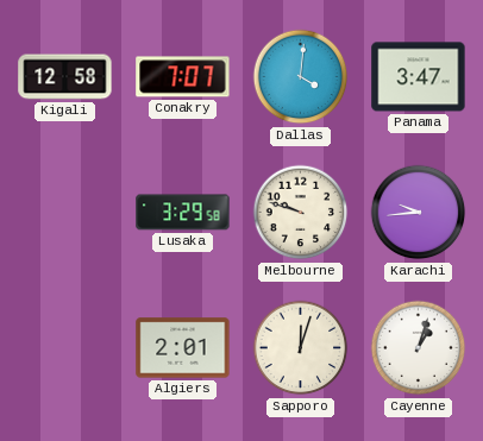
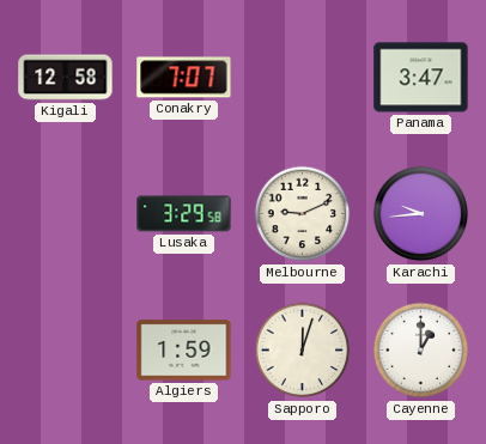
Dallas: 4:01 -> none (301, 77)
Melbourne: 9:48 -> 9:11 (303, 214)
Algiers: 2:01 -> 1:59 (184, 351)
Cayenne: 1:03 -> 1:00 (421, 351)
